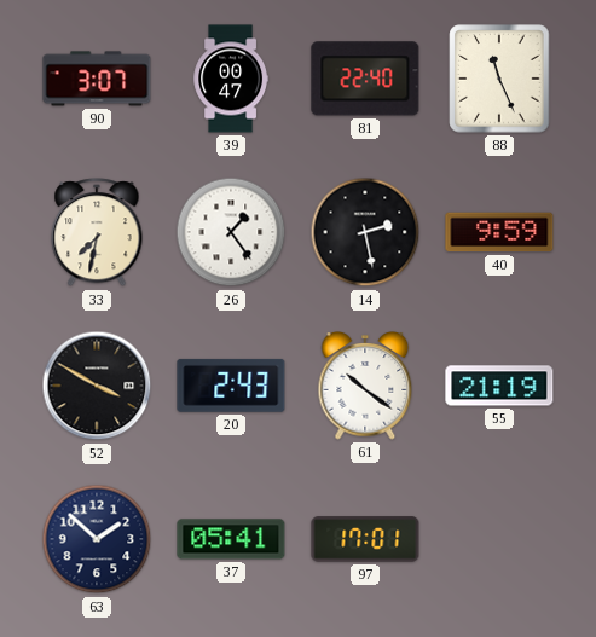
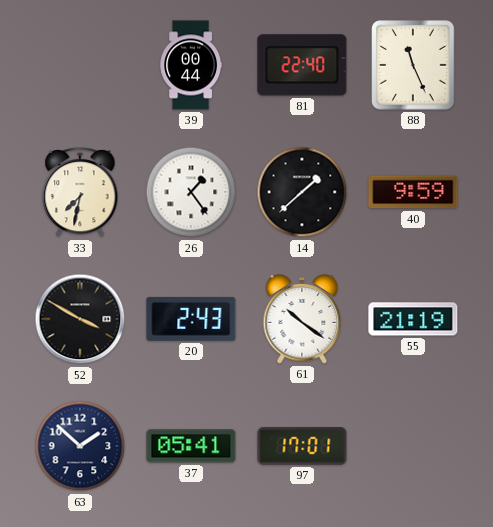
90: 3:07 -> none (97, 79)
39: 00:47 -> 00:44 (191, 65)
14: 2:28 -> 1:38 (302, 192)
